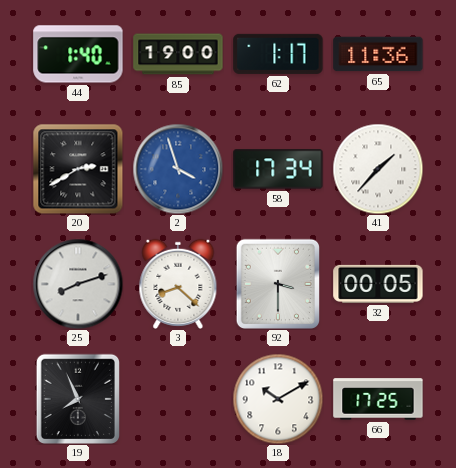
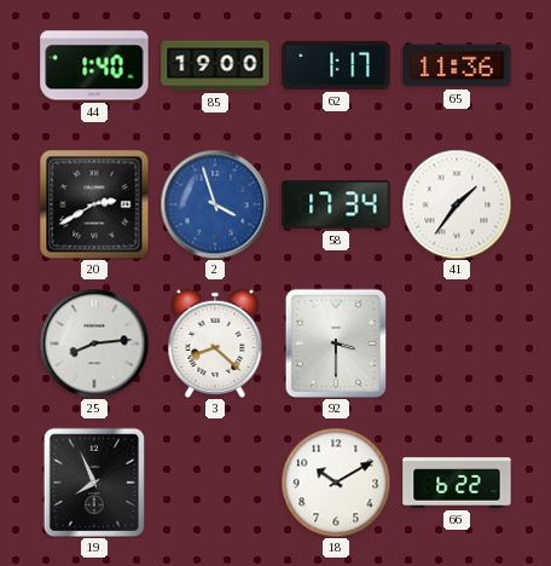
41: 1:37 -> 1:36 (457, 204)
25: 8:12 -> 8:14 (94, 343)
32: 00:05 -> none (378, 284)
66: 17:25 -> 6:22 (457, 483)
